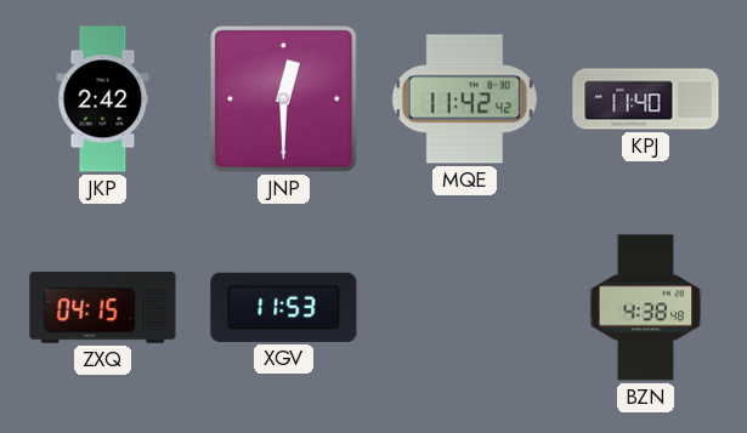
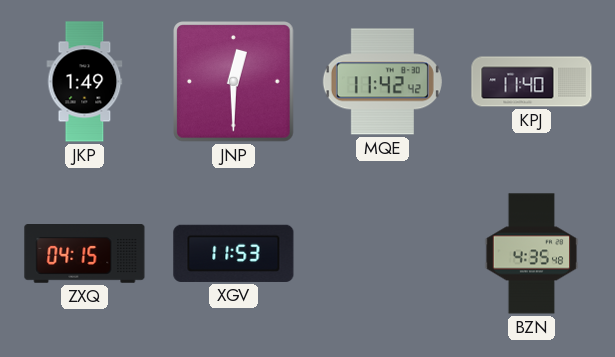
JKP: 2:42 -> 1:49 (85, 82)
BZN: 4:38 -> 4:35 (532, 254)
